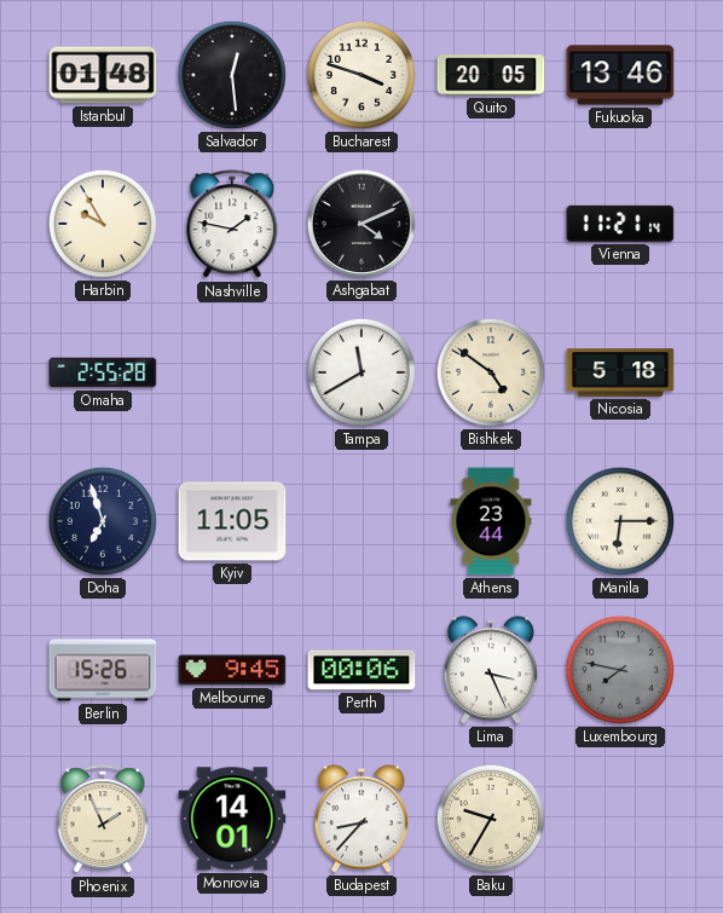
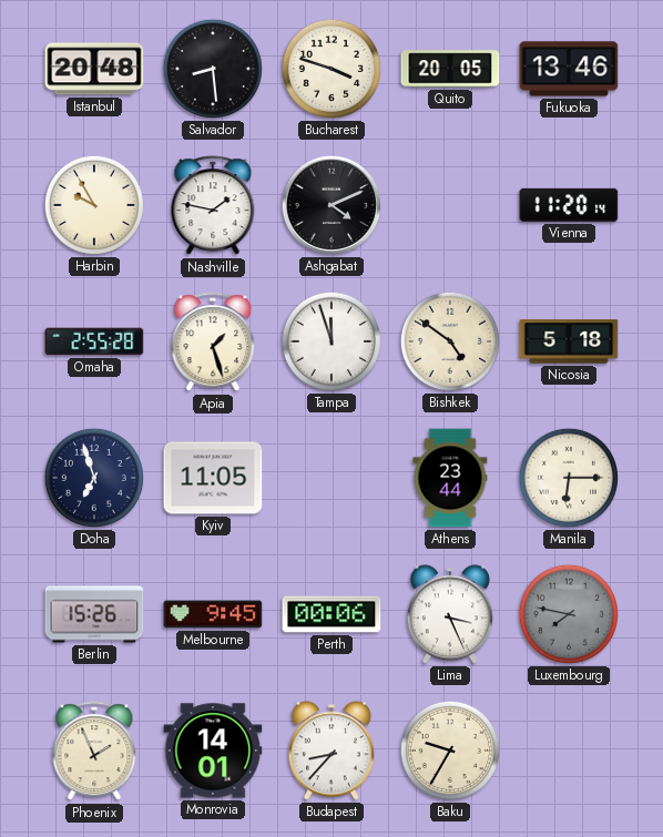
Istanbul: 01:48 -> 20:48 (94, 69)
Salvador: 12:29 -> 8:29 (213, 69)
Vienna: 11:21 -> 11:20 (569, 205)
Apia: none -> 1:27 (213, 343)
Tampa: 11:40 -> 11:57 (331, 341)
